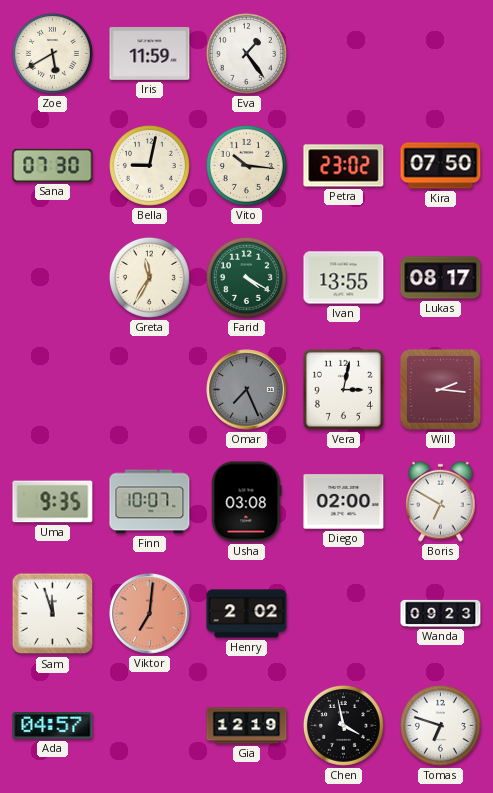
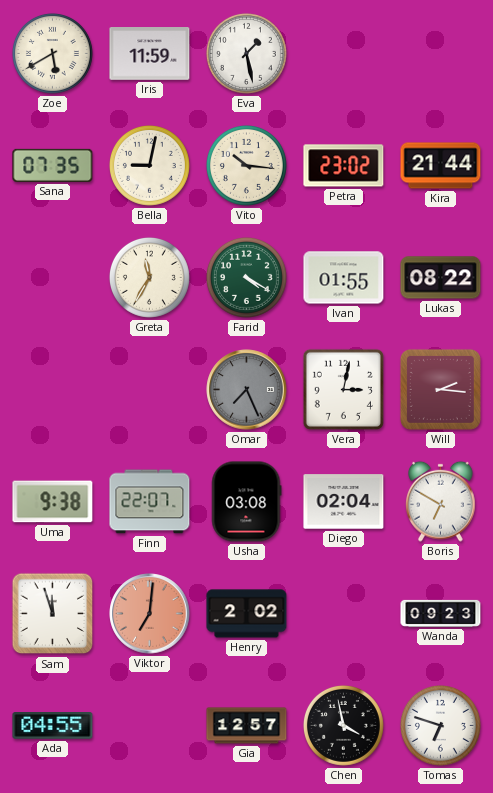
Eva: 1:24 -> 1:28 (246, 53)
Sana: 07:30 -> 07:35 (53, 165)
Kira: 07:50 -> 21:44 (441, 166)
Ivan: 13:55 -> 01:55 (344, 278)
Lukas: 08:17 -> 08:22 (441, 278)
Uma: 9:35 -> 9:38 (53, 502)
Finn: 10:07 -> 22:07 (150, 502)
Diego: 02:00 -> 02:04 (344, 502)
Ada: 04:57 -> 04:55 (53, 726)
Gia: 12:19 -> 12:57 (247, 726)
